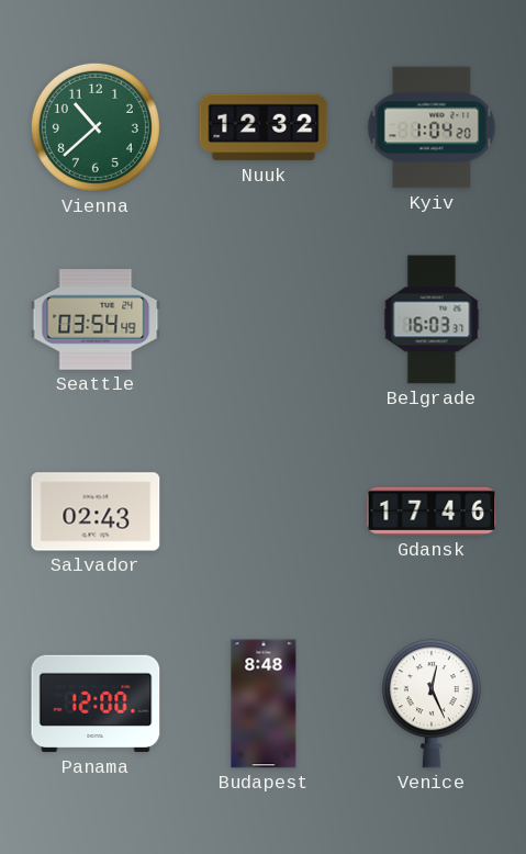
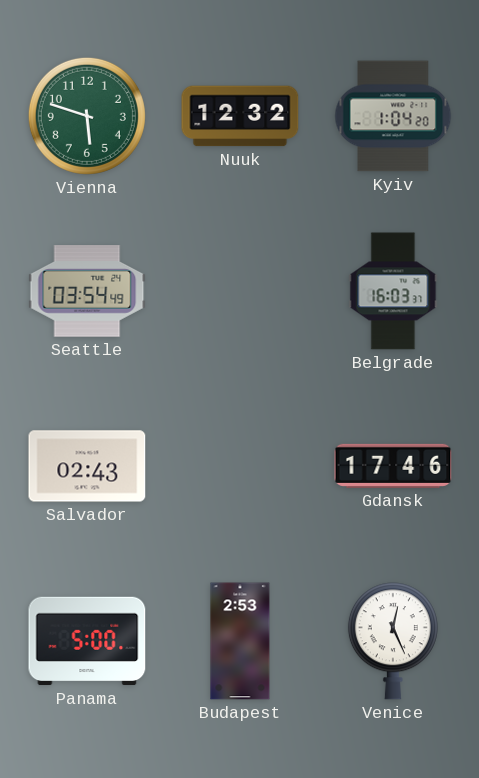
Vienna: 10:38 -> 5:48 (87, 116)
Panama: 12:00 -> 5:00 (87, 641)
Budapest: 8:48 -> 2:53 (240, 641)
